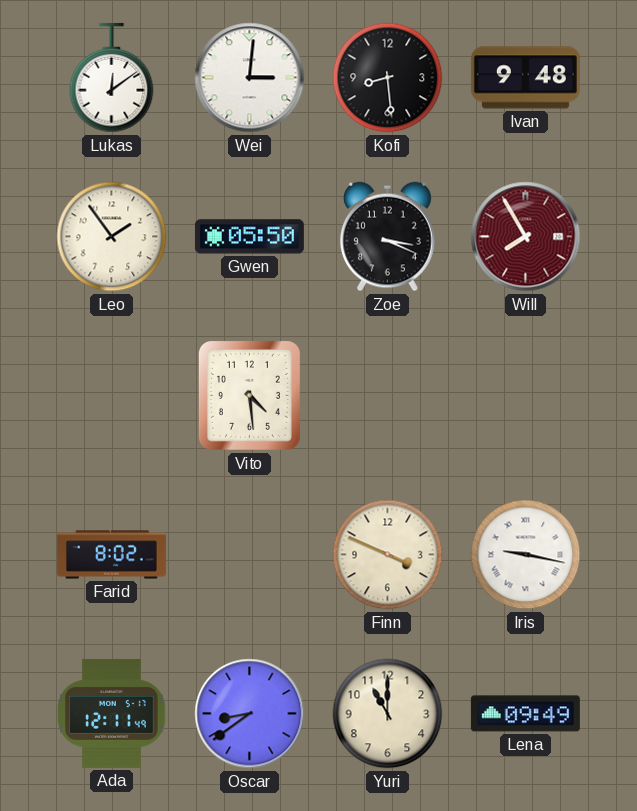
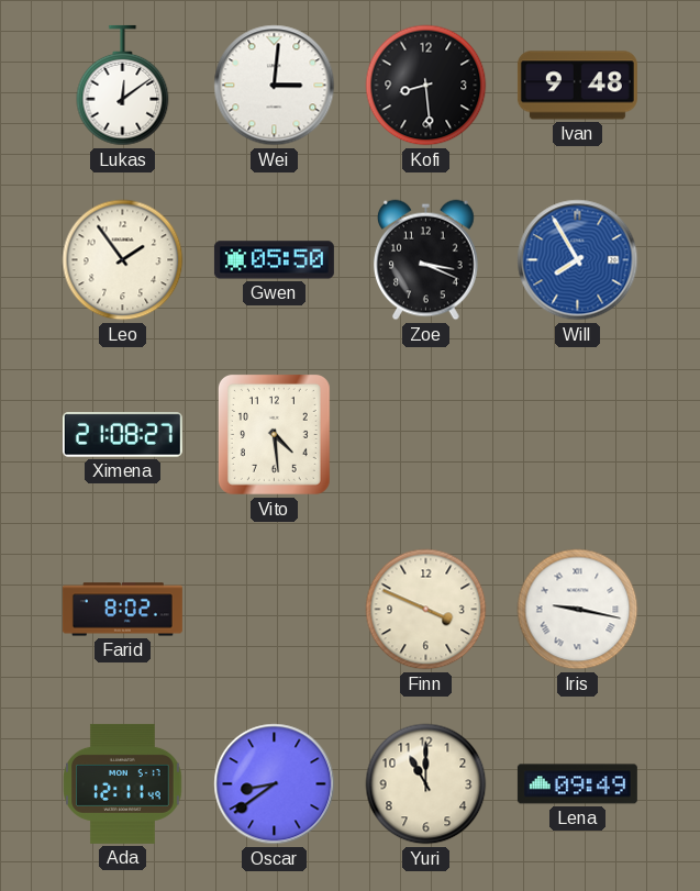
Will dial: burgundy -> blue (578, 260)
Ximena: none -> 21:08 (122, 435)
